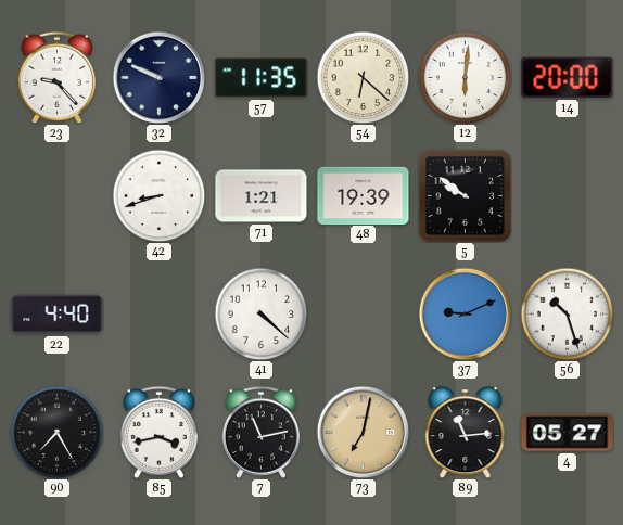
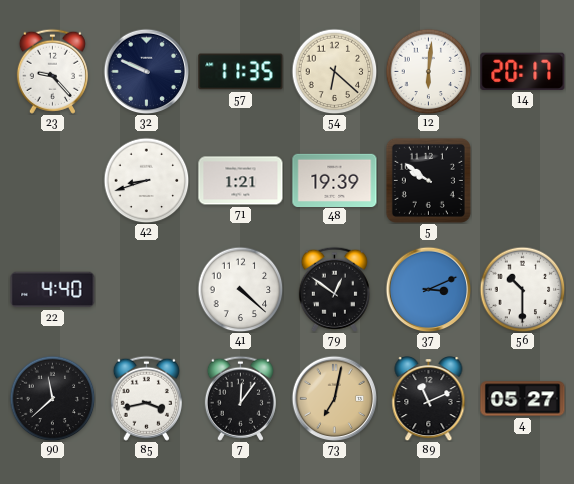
14: 20:00 -> 20:17 (523, 71)
79: none -> 12:51 (334, 289)
37: 9:11 -> 3:11 (428, 289)
56: 10:27 -> 10:30 (522, 289)
90: 7:25 -> 11:38 (52, 398)
7: 11:13 -> 12:06 (240, 398)
89: 11:14 -> 11:11 (429, 399)
